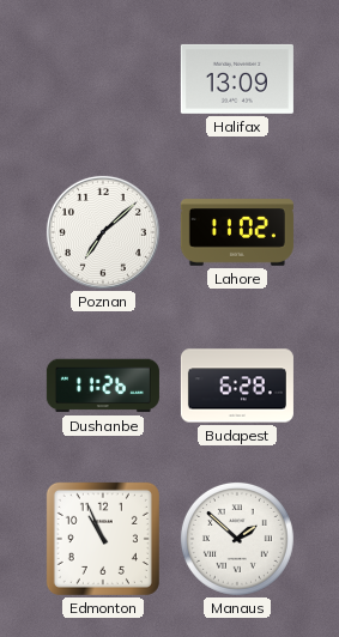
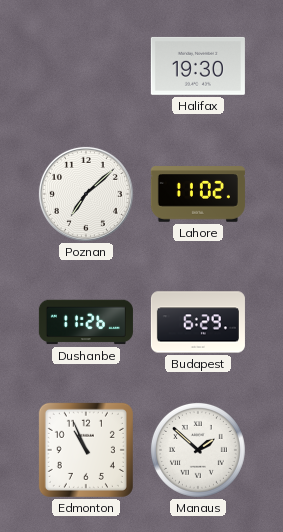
Halifax: 13:09 -> 19:30 (198, 66)
Budapest: 6:28 -> 6:29 (198, 322)
